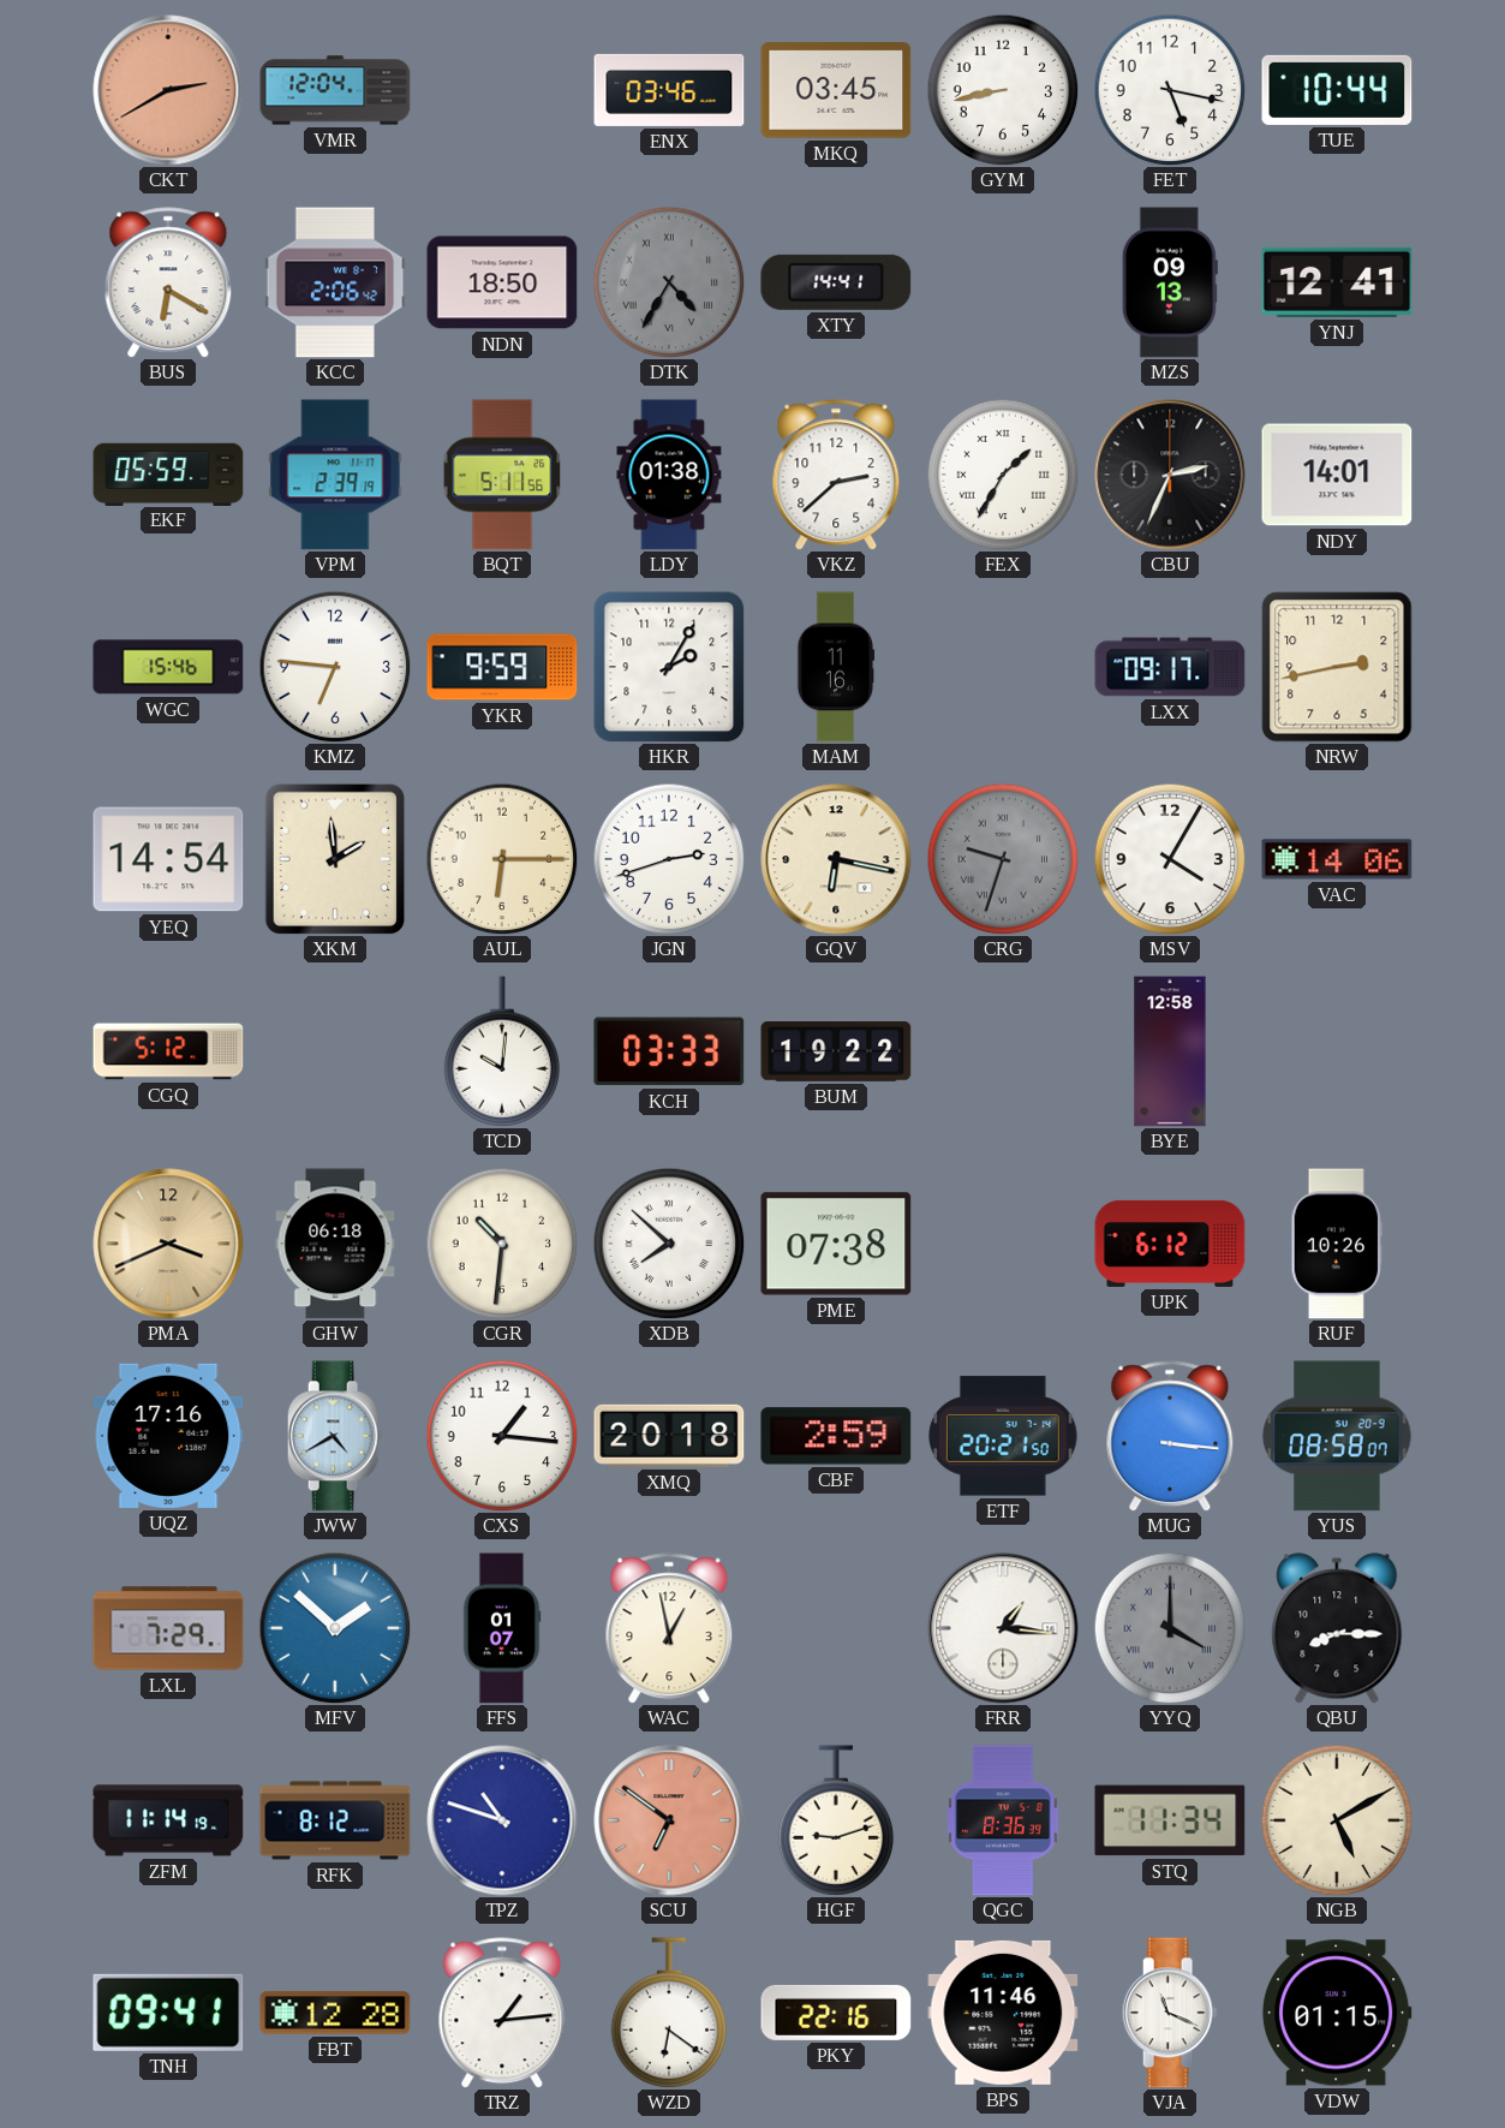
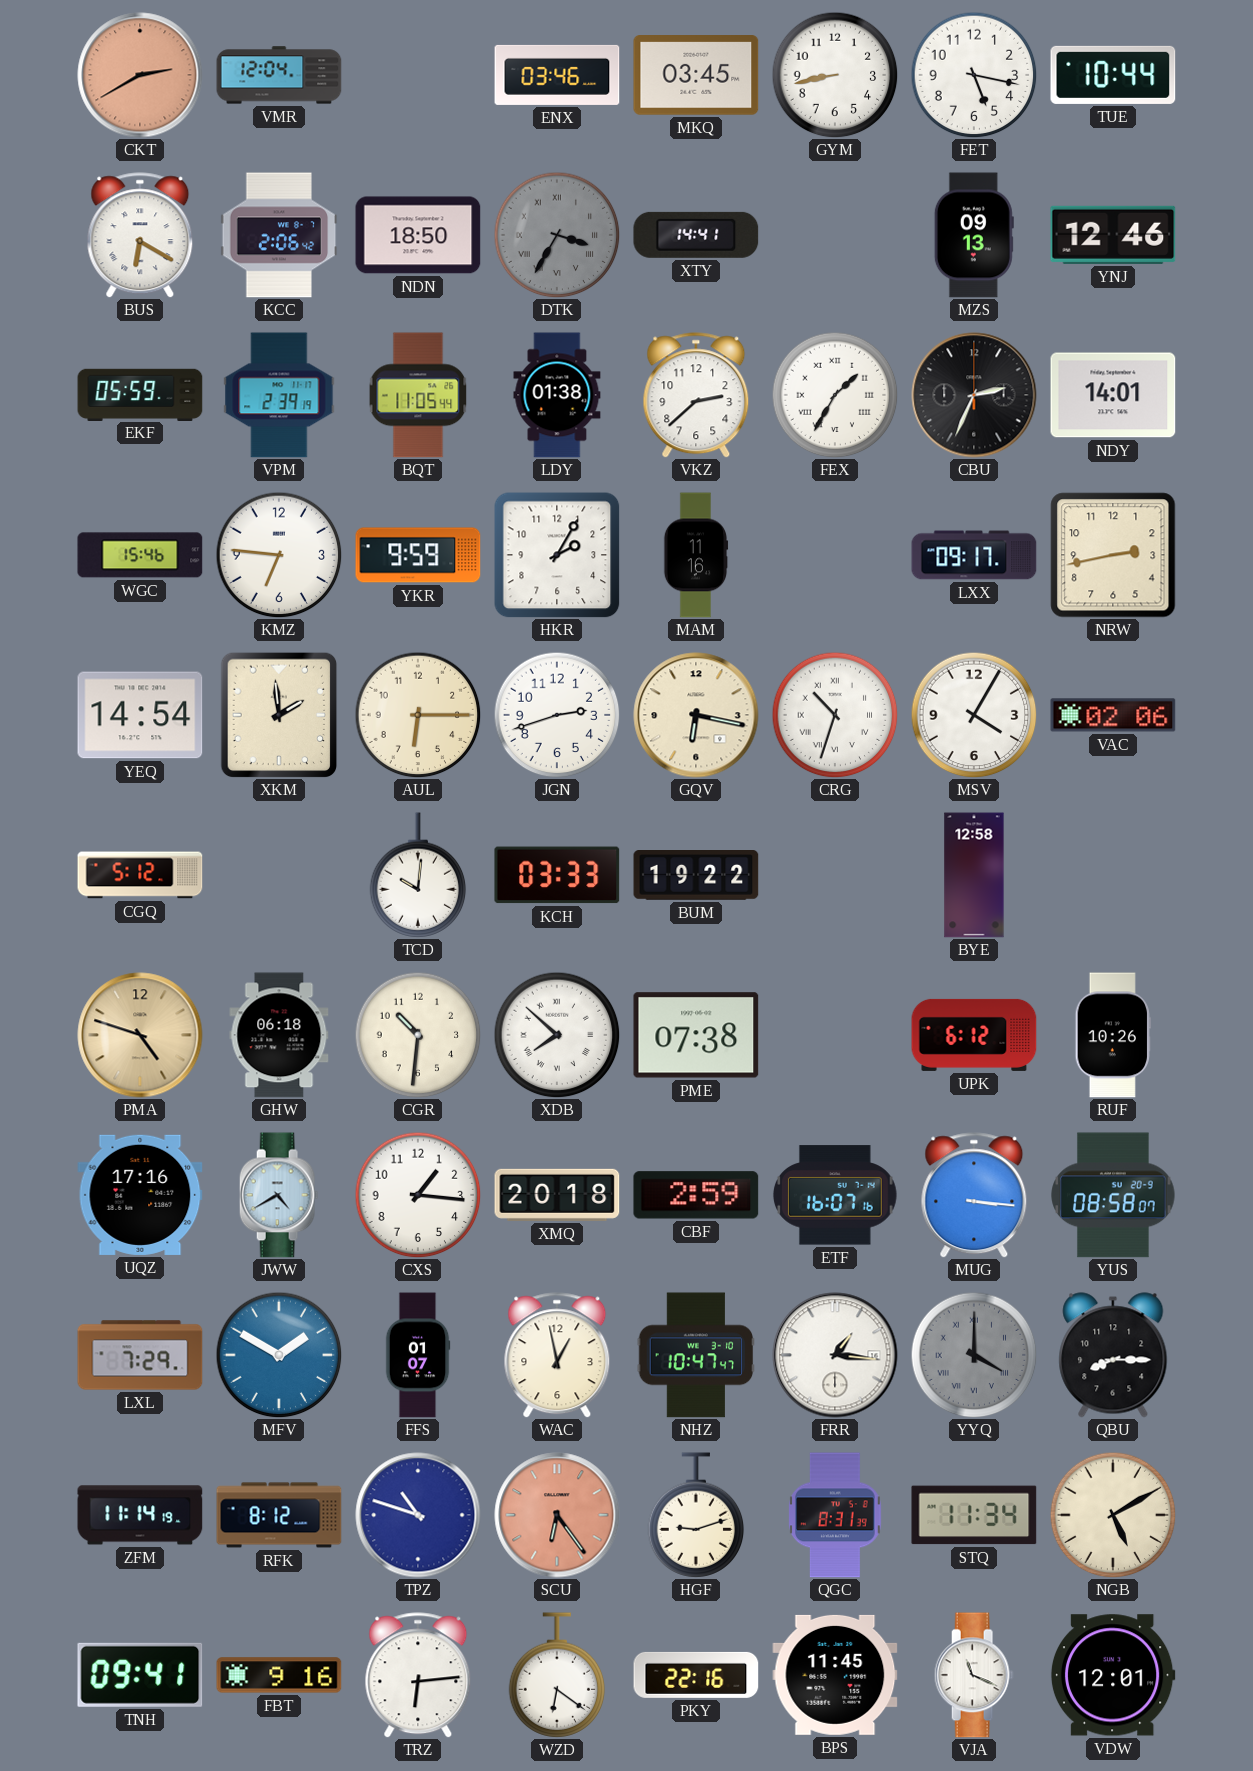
DTK: 4:35 -> 3:35 (557, 235)
YNJ: 12:41 -> 12:46 (1113, 235)
BQT: 5:11 -> 11:05 (418, 395)
CRG: 9:33 -> 10:33 (835, 715)
CRG dial: grey -> white (835, 715)
VAC: 14:06 -> 02:06 (1113, 715)
PMA: 3:41 -> 4:48 (140, 1035)
ETF: 20:21 -> 16:07 (835, 1195)
MFV: 1:52 -> 1:50 (279, 1355)
NHZ: none -> 10:47 (696, 1355)
SCU: 6:51 -> 6:24 (557, 1515)
QGC: 8:36 -> 8:31 (836, 1515)
FBT: 12:28 -> 9:16 (279, 1675)
TRZ: 1:14 -> 6:14 (418, 1675)
BPS: 11:46 -> 11:45 (835, 1675)
VDW: 01:15 -> 12:01 (1113, 1675)
